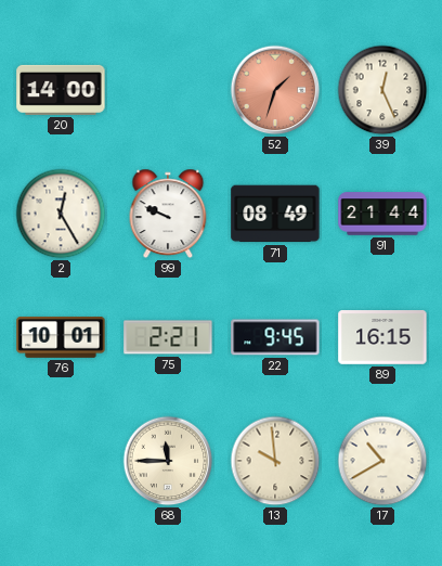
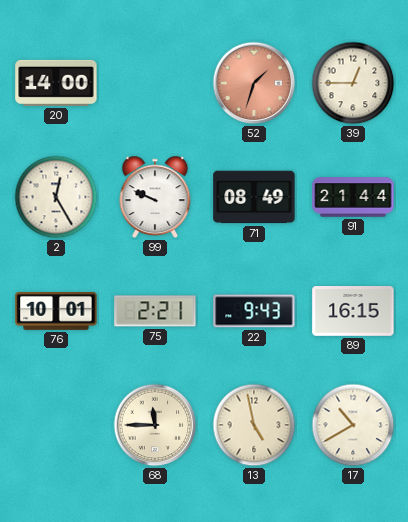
39: 12:26 -> 12:45 (353, 83)
22: 9:45 -> 9:43 (254, 311)
13: 9:59 -> 4:58 (254, 425)
